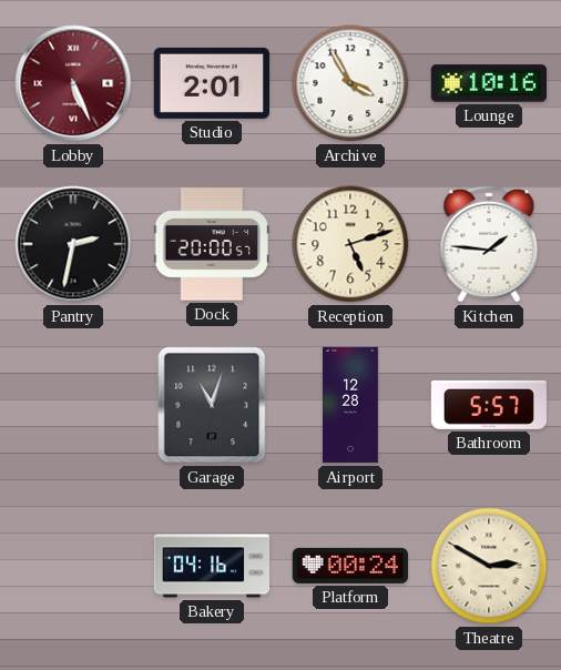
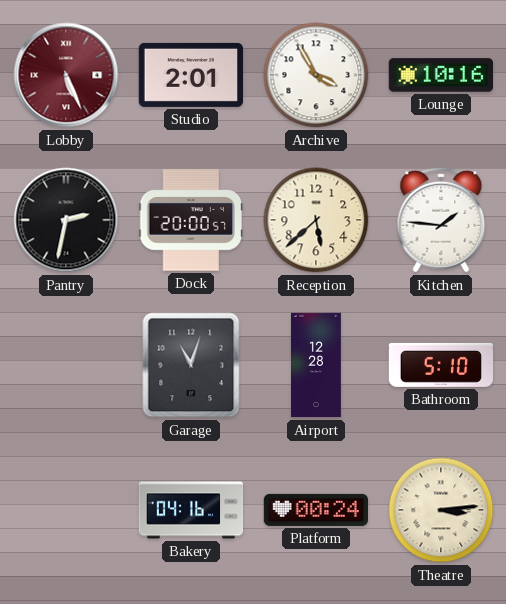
Reception: 5:12 -> 5:38 (316, 220)
Bathroom: 5:57 -> 5:10 (441, 365)
Theatre: 2:50 -> 3:14 (441, 510)
